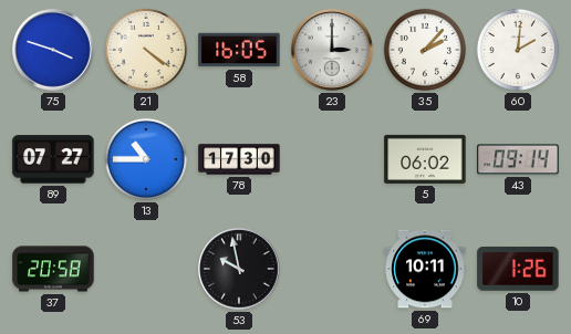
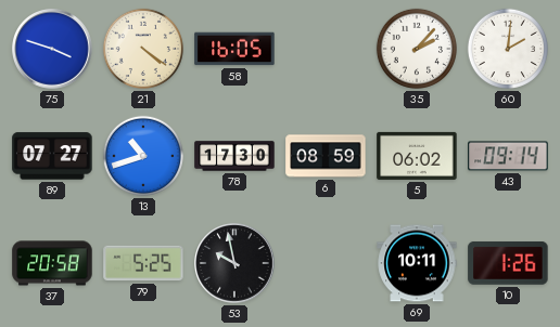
23: 3:00 -> none (332, 50)
13: 10:45 -> 10:42 (142, 156)
6: none -> 08:59 (326, 156)
79: none -> 5:25 (143, 263)
